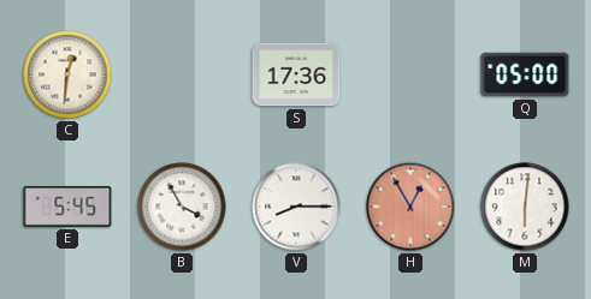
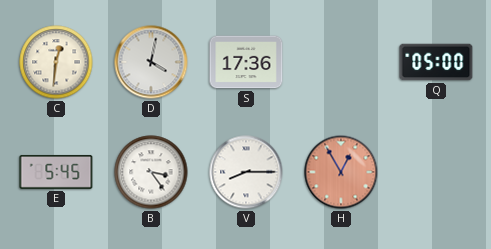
D: none -> 4:02 (151, 62)
B: 3:55 -> 3:24 (151, 172)
M: 6:01 -> none (525, 207)
